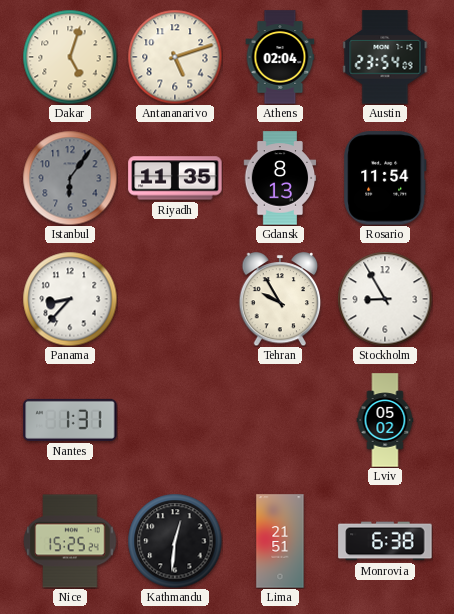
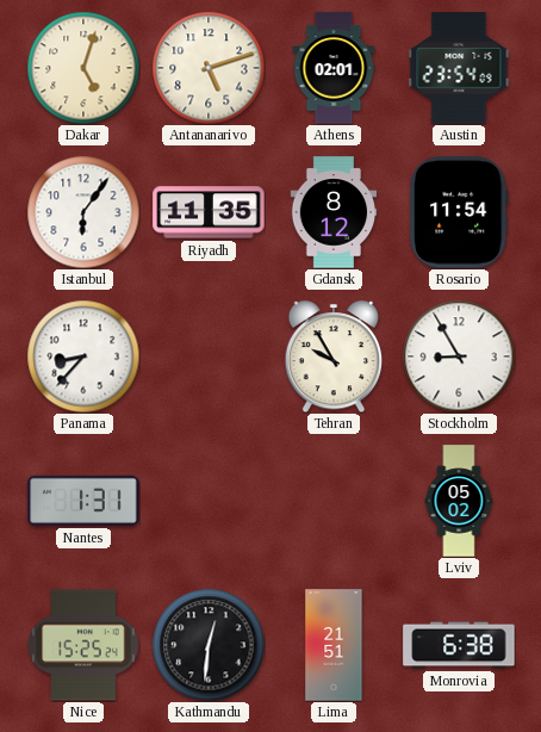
Athens: 02:04 -> 02:01 (334, 68)
Istanbul dial: grey -> white (83, 212)
Gdansk: 8:13 -> 8:12 (334, 212)
